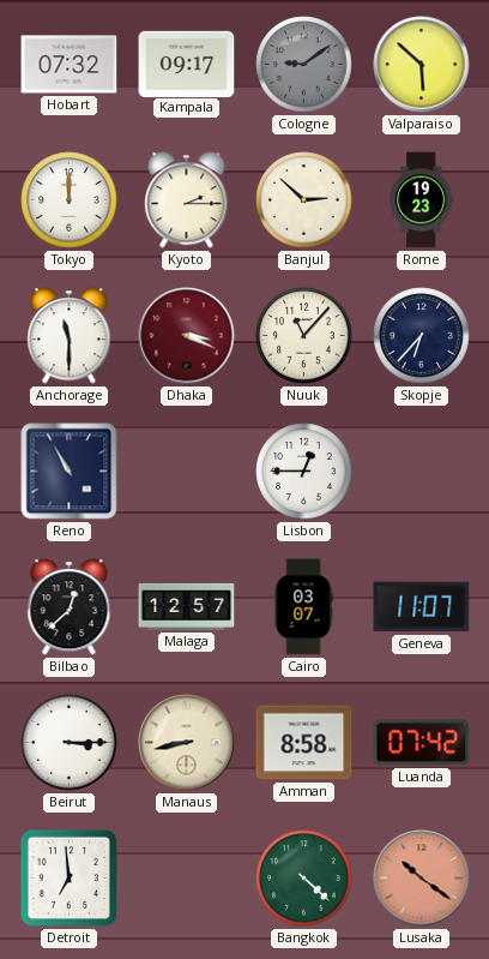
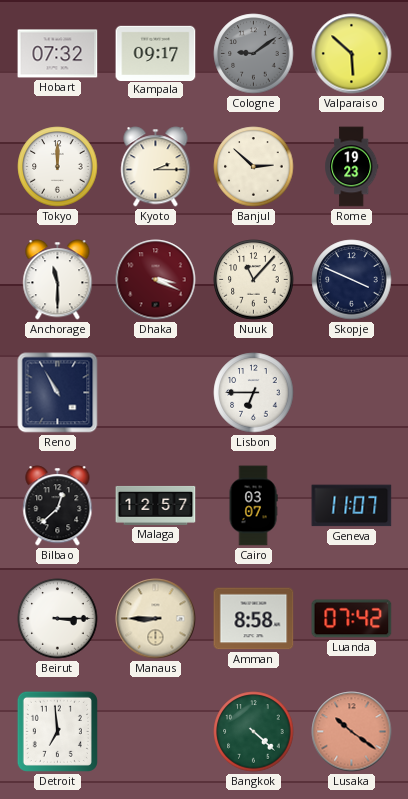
Skopje: 6:37 -> 3:49 (352, 280)
Lisbon: 12:45 -> 6:45 (254, 393)
Manaus: 8:43 -> 8:45 (156, 619)
